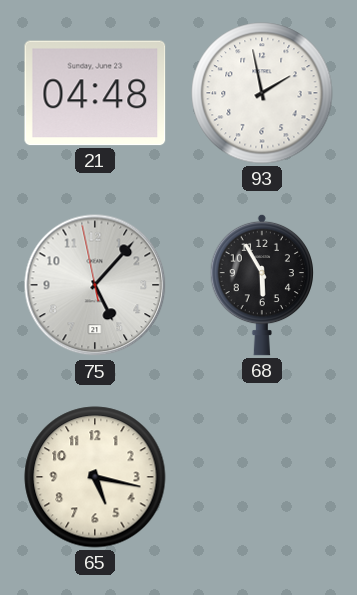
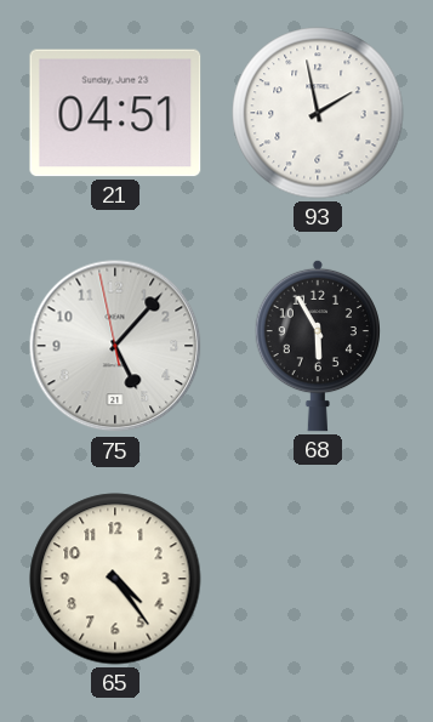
21: 04:48 -> 04:51 (115, 113)
65: 5:17 -> 4:24 (115, 579)
